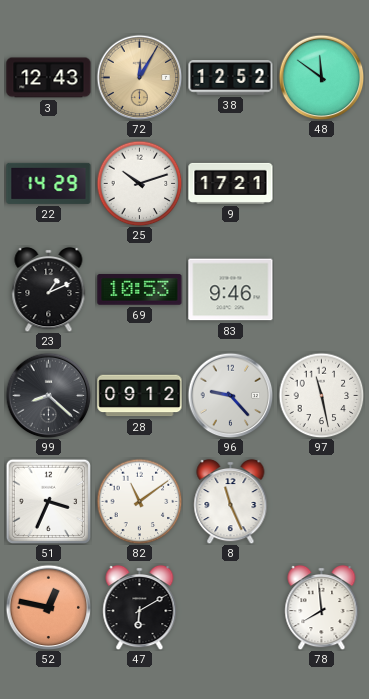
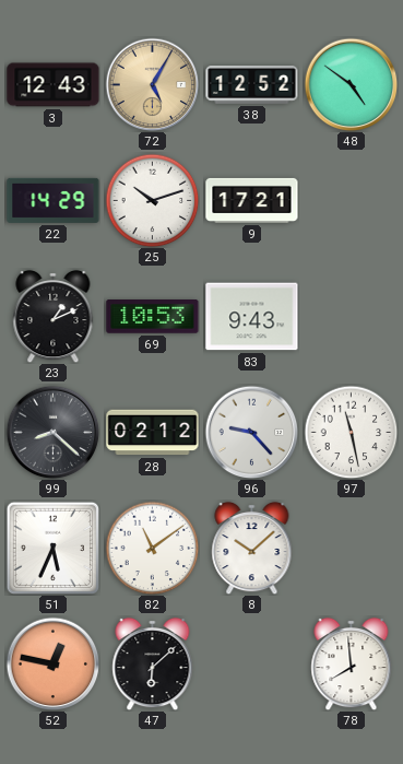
72: 12:05 -> 5:05 (152, 84)
48: 11:51 -> 4:51 (351, 84)
83: 9:46 -> 9:43 (252, 317)
28: 09:12 -> 02:12 (153, 433)
51: 3:34 -> 5:34 (52, 548)
8: 11:26 -> 10:08 (252, 548)
47: 6:10 -> 6:08 (153, 663)
